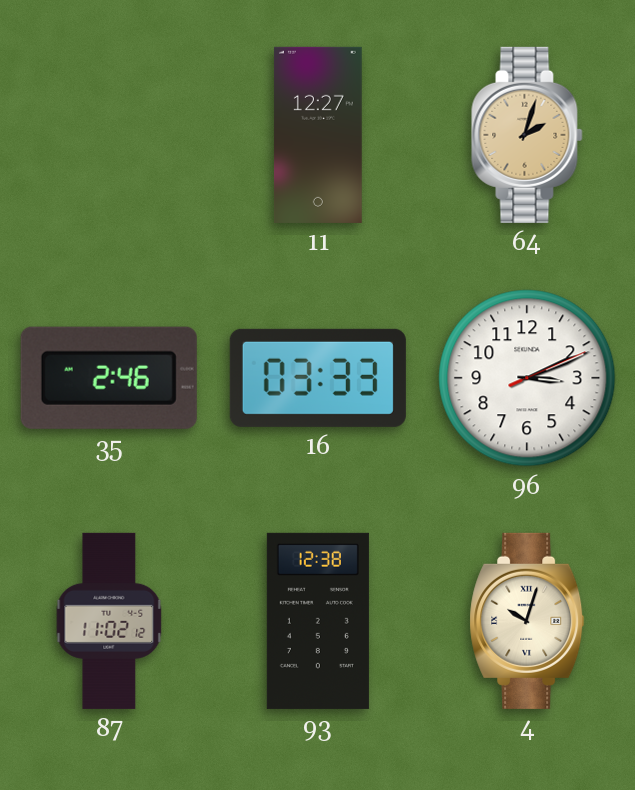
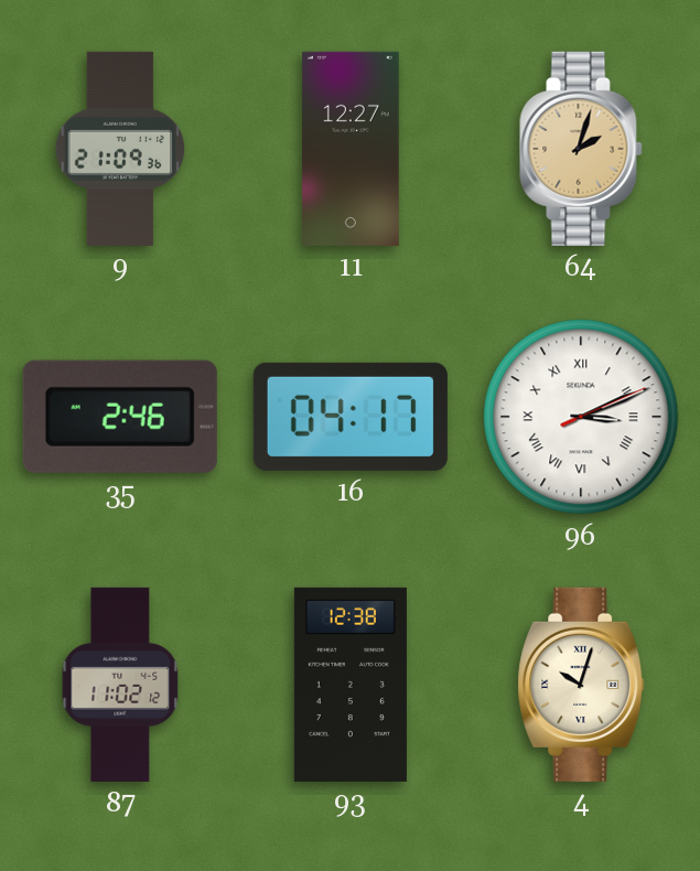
9: none -> 21:09 (120, 149)
16: 03:33 -> 04:17 (351, 417)
96 numerals: Arabic -> Roman (581, 417)
